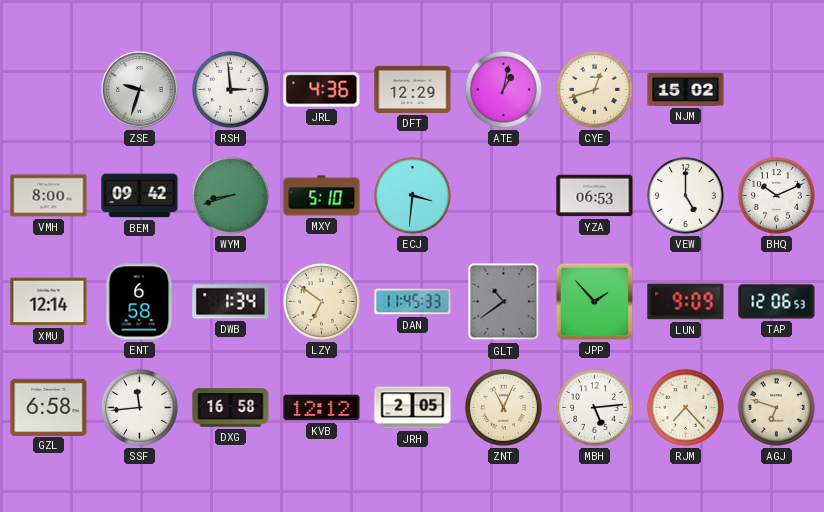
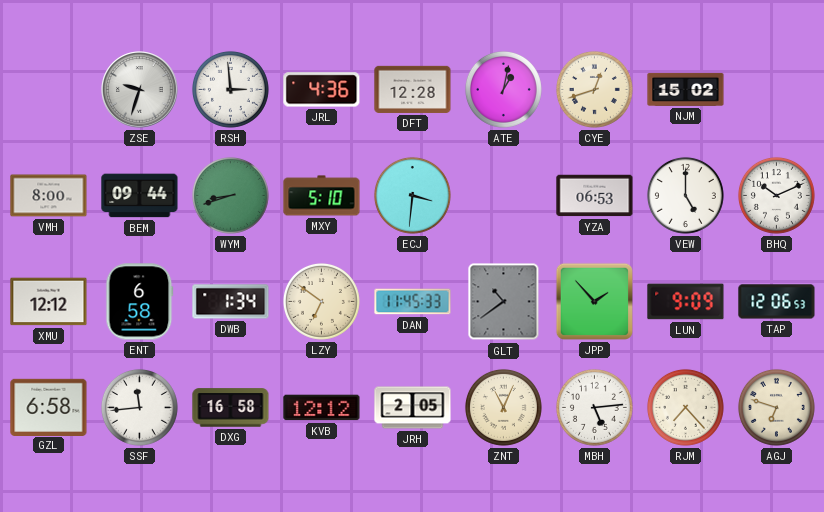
DFT: 12:29 -> 12:28 (413, 89)
BEM: 09:42 -> 09:44 (140, 196)
XMU: 12:14 -> 12:12 (49, 302)
